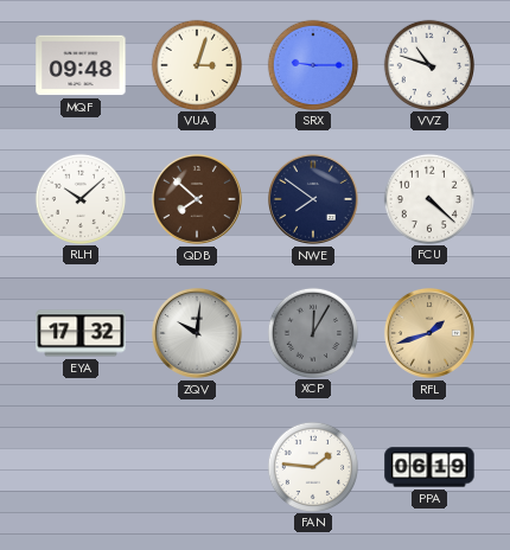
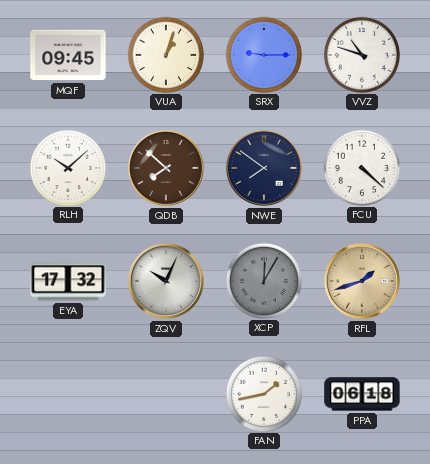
MQF: 09:48 -> 09:45 (68, 55)
VUA: 3:03 -> 1:03 (165, 54)
ZQV: 10:01 -> 10:04 (166, 281)
FAN: 1:46 -> 1:43 (263, 393)
PPA: 06:19 -> 06:18 (362, 394)
